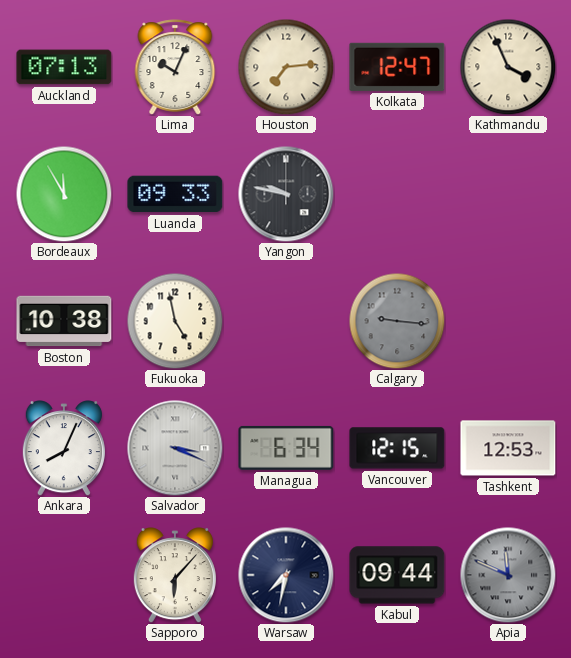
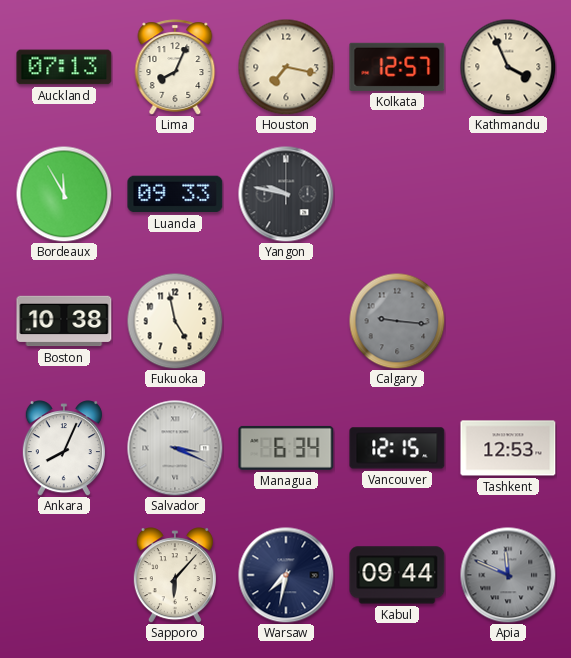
Lima: 10:04 -> 8:04 (175, 67)
Houston: 7:14 -> 7:17 (286, 67)
Kolkata: 12:47 -> 12:57 (397, 67)
